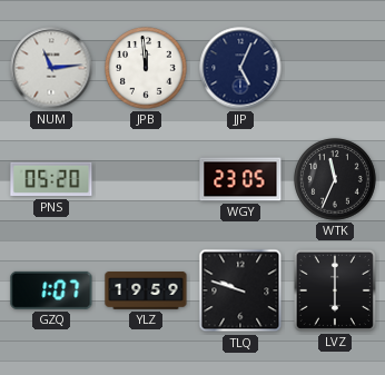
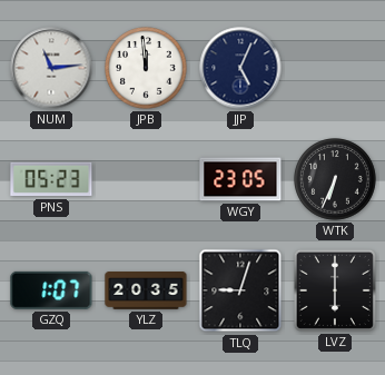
PNS: 05:20 -> 05:23 (51, 179)
WTK: 11:34 -> 6:34 (335, 179)
YLZ: 19:59 -> 20:35 (146, 290)
TLQ: 9:48 -> 9:03 (240, 290)
